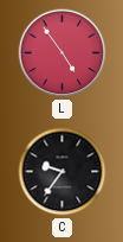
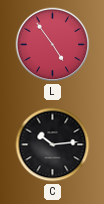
C: 9:36 -> 10:14 (53, 145)
